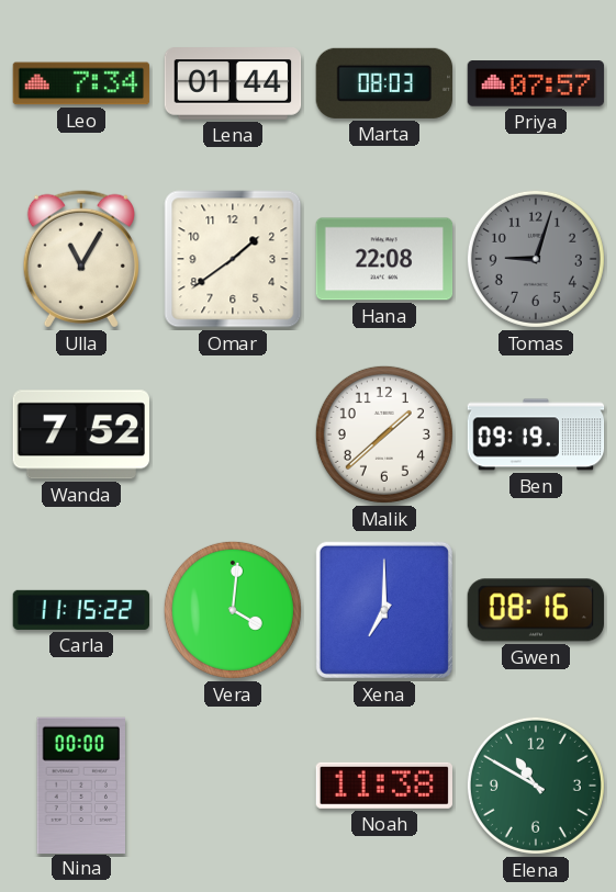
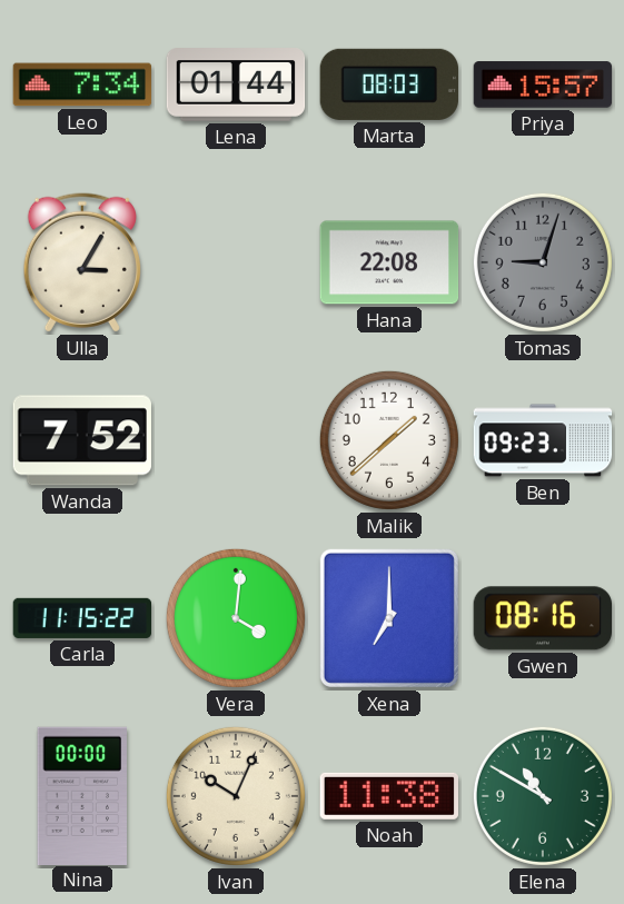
Priya: 07:57 -> 15:57 (543, 85)
Ulla: 11:05 -> 3:05 (82, 262)
Omar: 1:39 -> none (233, 259)
Ben: 09:19 -> 09:23 (543, 440)
Ivan: none -> 10:04 (236, 796)
